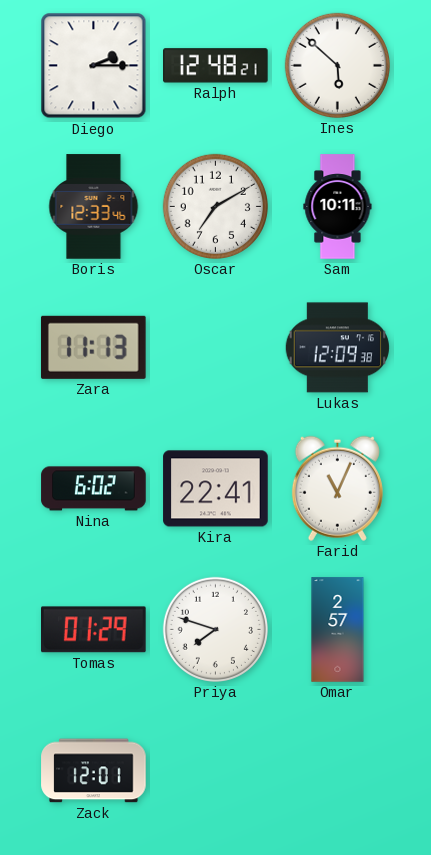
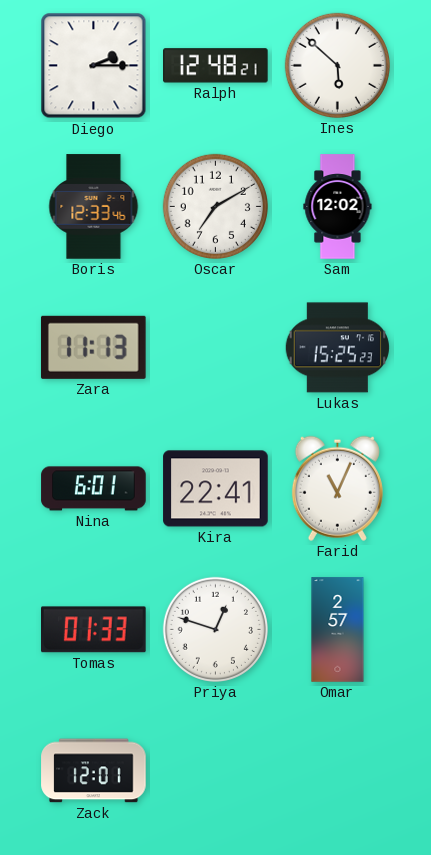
Sam: 10:11 -> 12:02 (338, 207)
Lukas: 12:09 -> 15:25 (337, 348)
Nina: 6:02 -> 6:01 (94, 489)
Tomas: 01:29 -> 01:33 (94, 630)
Priya: 7:48 -> 12:48 (215, 629)
